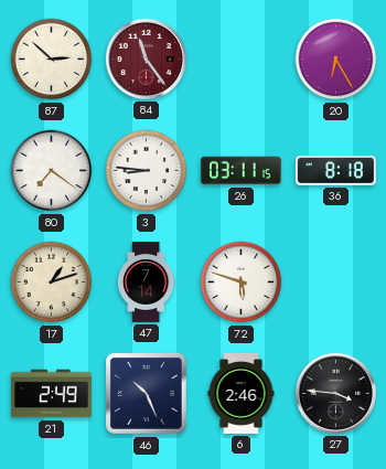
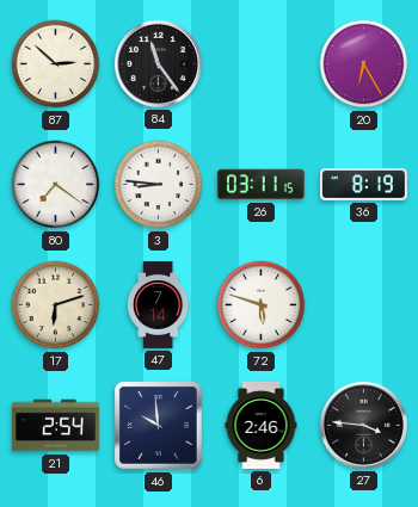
84 dial: burgundy -> black (158, 63)
36: 8:18 -> 8:19 (363, 185)
17: 1:12 -> 6:12 (56, 305)
21: 2:49 -> 2:54 (55, 426)
46: 10:26 -> 9:59 (159, 426)
